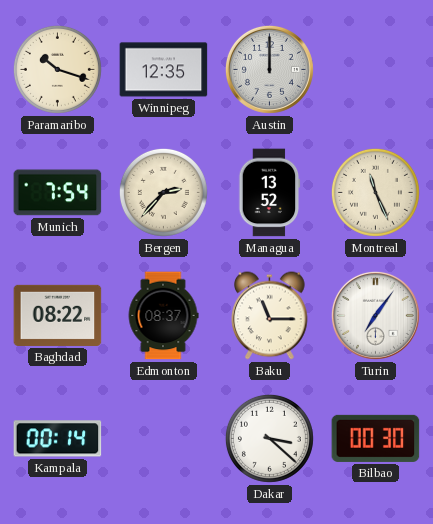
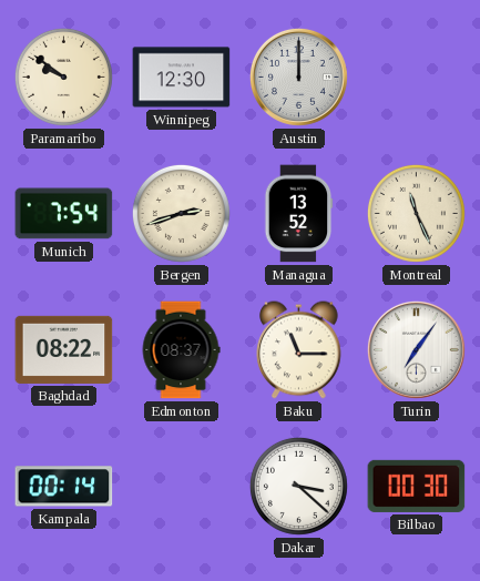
Paramaribo: 10:18 -> 9:51 (63, 77)
Winnipeg: 12:35 -> 12:30 (182, 78)
Bergen: 2:37 -> 2:42 (181, 213)
